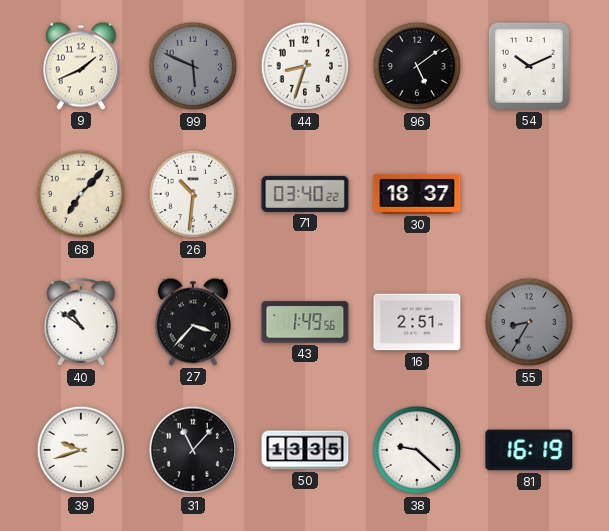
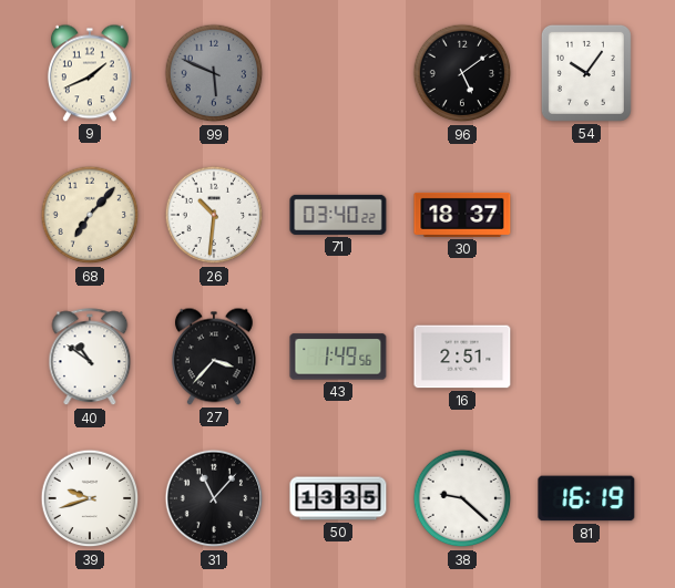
44: 8:33 -> none (305, 66)
54: 10:11 -> 10:06 (586, 73)
55: 8:35 -> none (529, 322)
